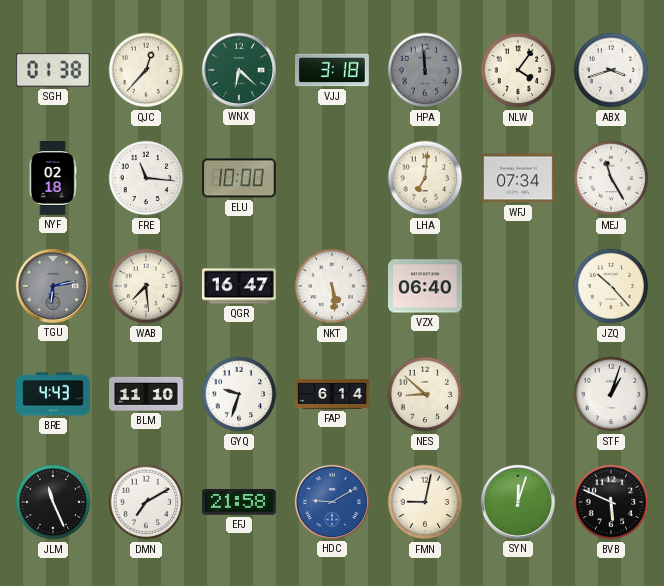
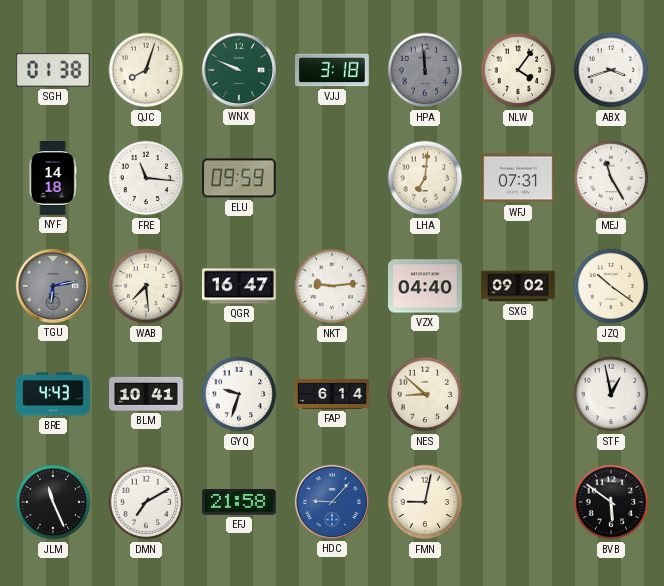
QJC: 12:37 -> 8:03 (146, 70)
WNX: 6:22 -> 9:49 (239, 70)
NYF: 02:18 -> 14:18 (53, 178)
ELU: 10:00 -> 09:59 (240, 178)
WFJ: 07:34 -> 07:31 (519, 178)
NKT: 5:29 -> 9:14 (332, 286)
VZX: 06:40 -> 04:40 (426, 286)
SXG: none -> 09:02 (518, 286)
JZQ: 10:23 -> 10:21 (611, 286)
BLM: 11:10 -> 10:41 (147, 394)
STF: 1:03 -> 12:58 (611, 394)
HDC: 9:10 -> 9:07 (332, 502)
SYN: 12:03 -> none (518, 502)
BVB: 5:49 -> 5:51 (611, 502)
